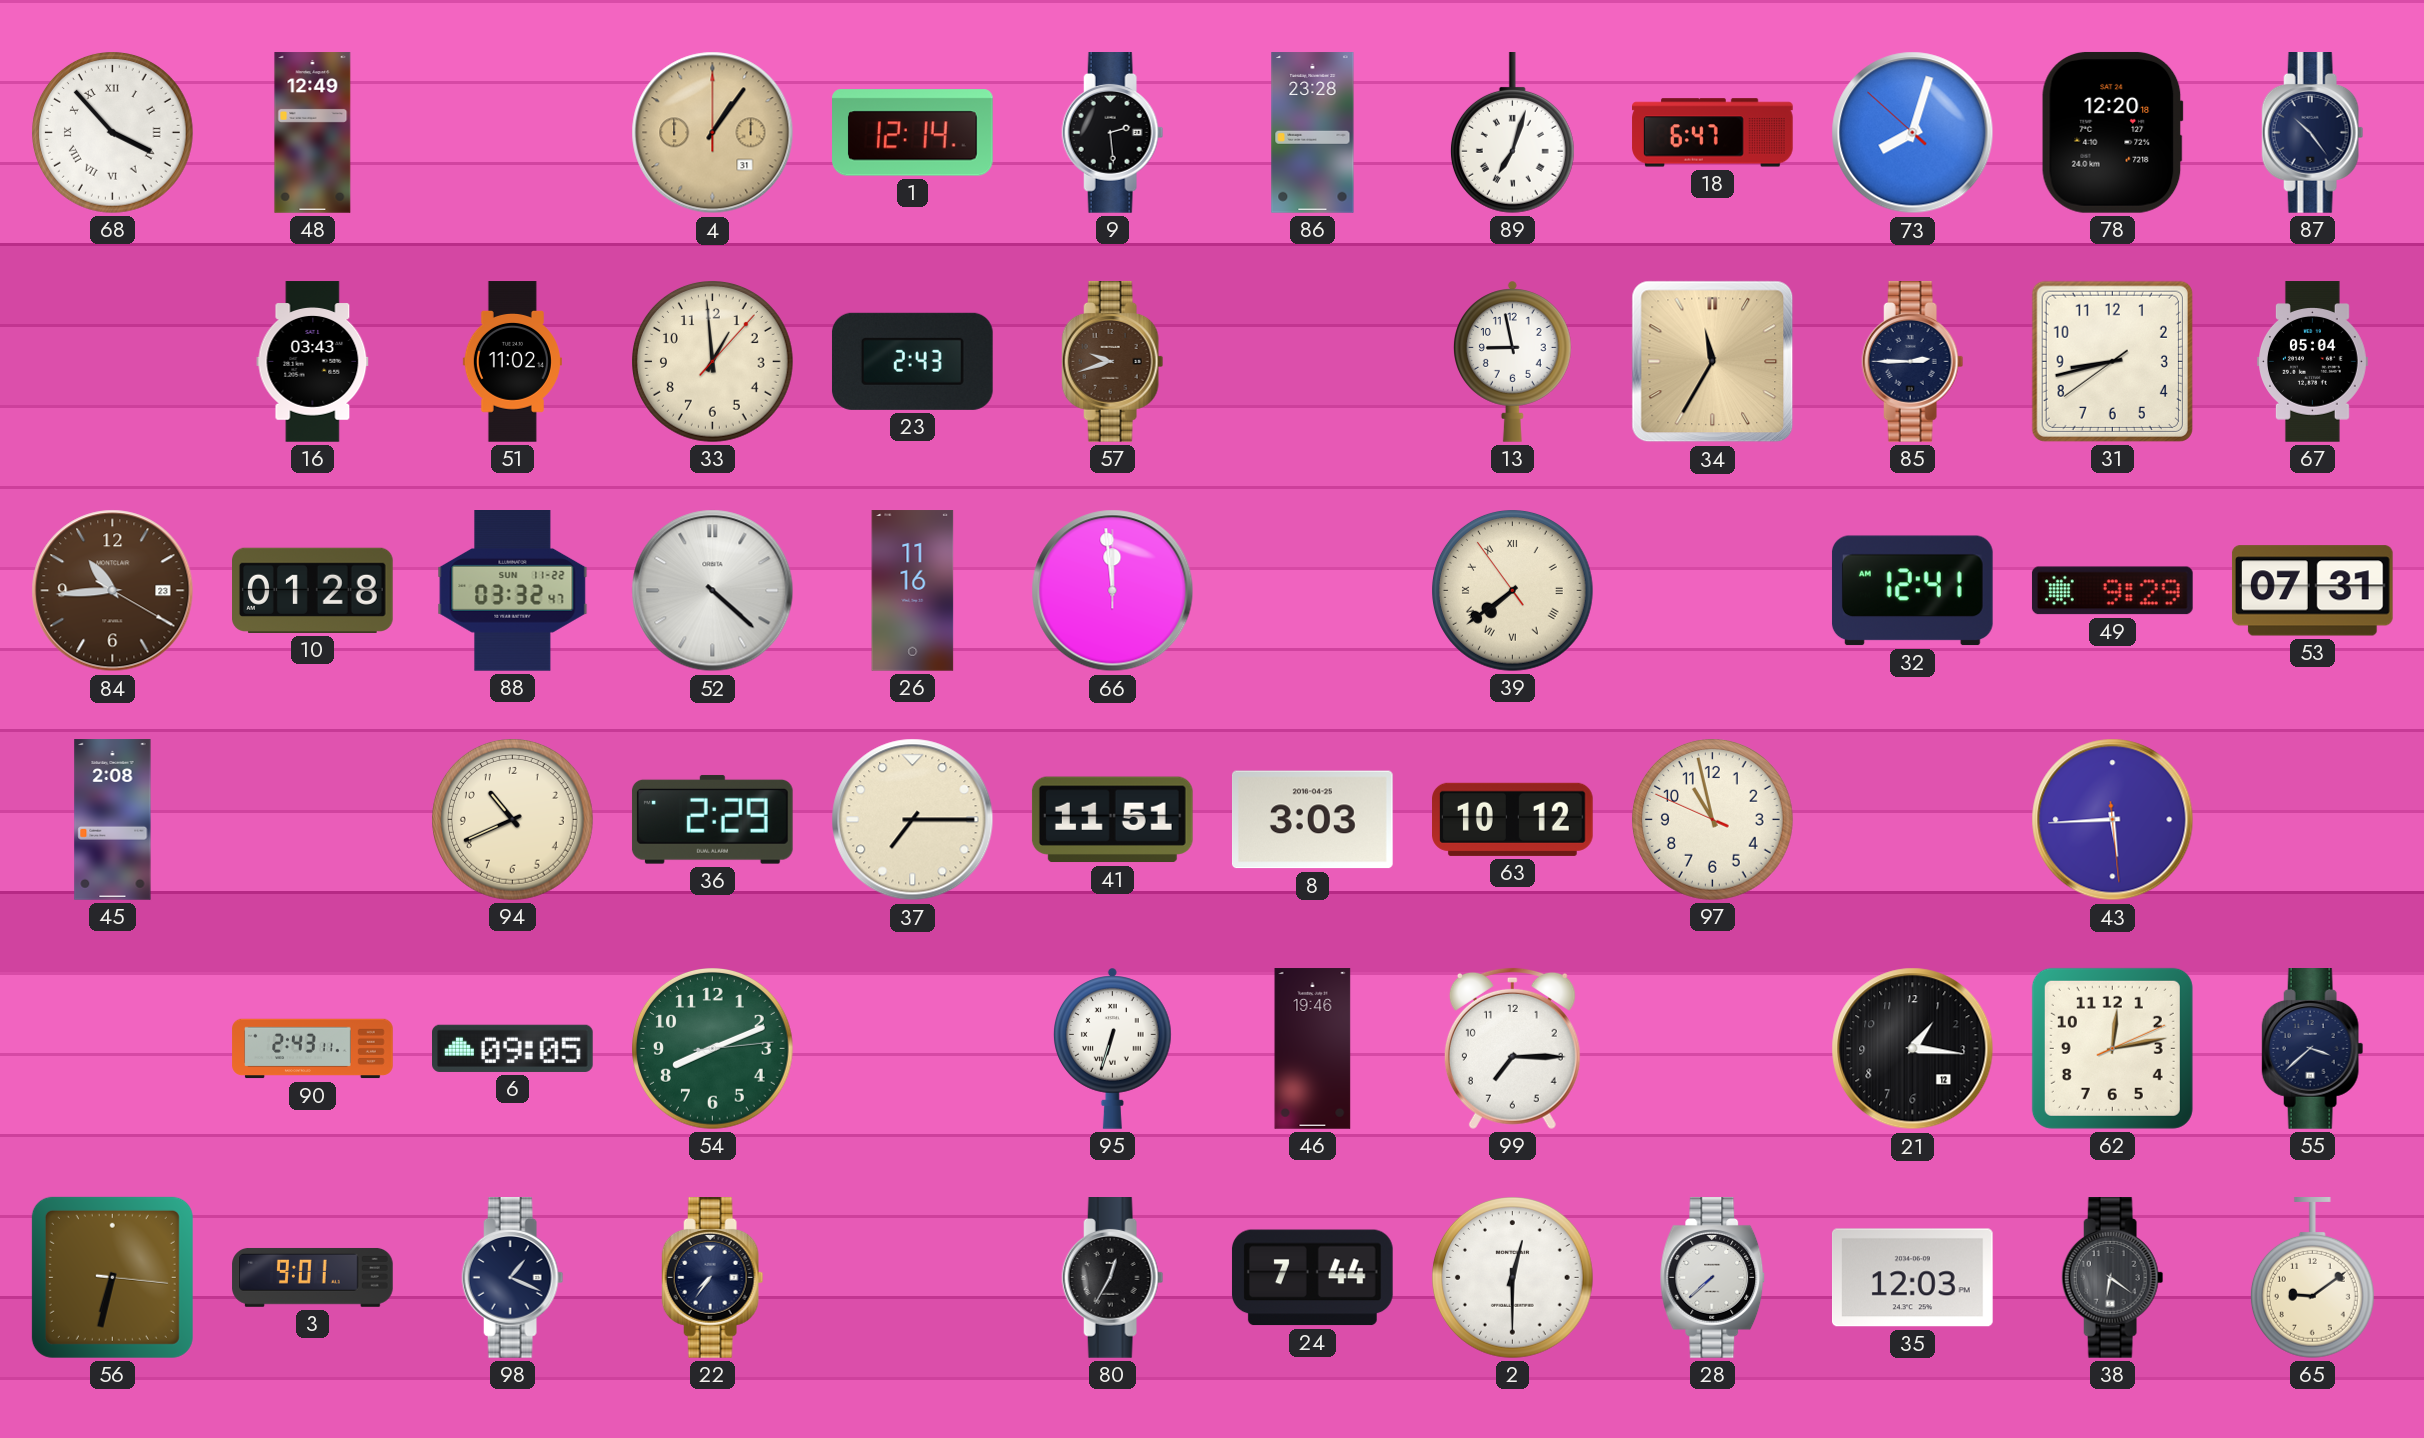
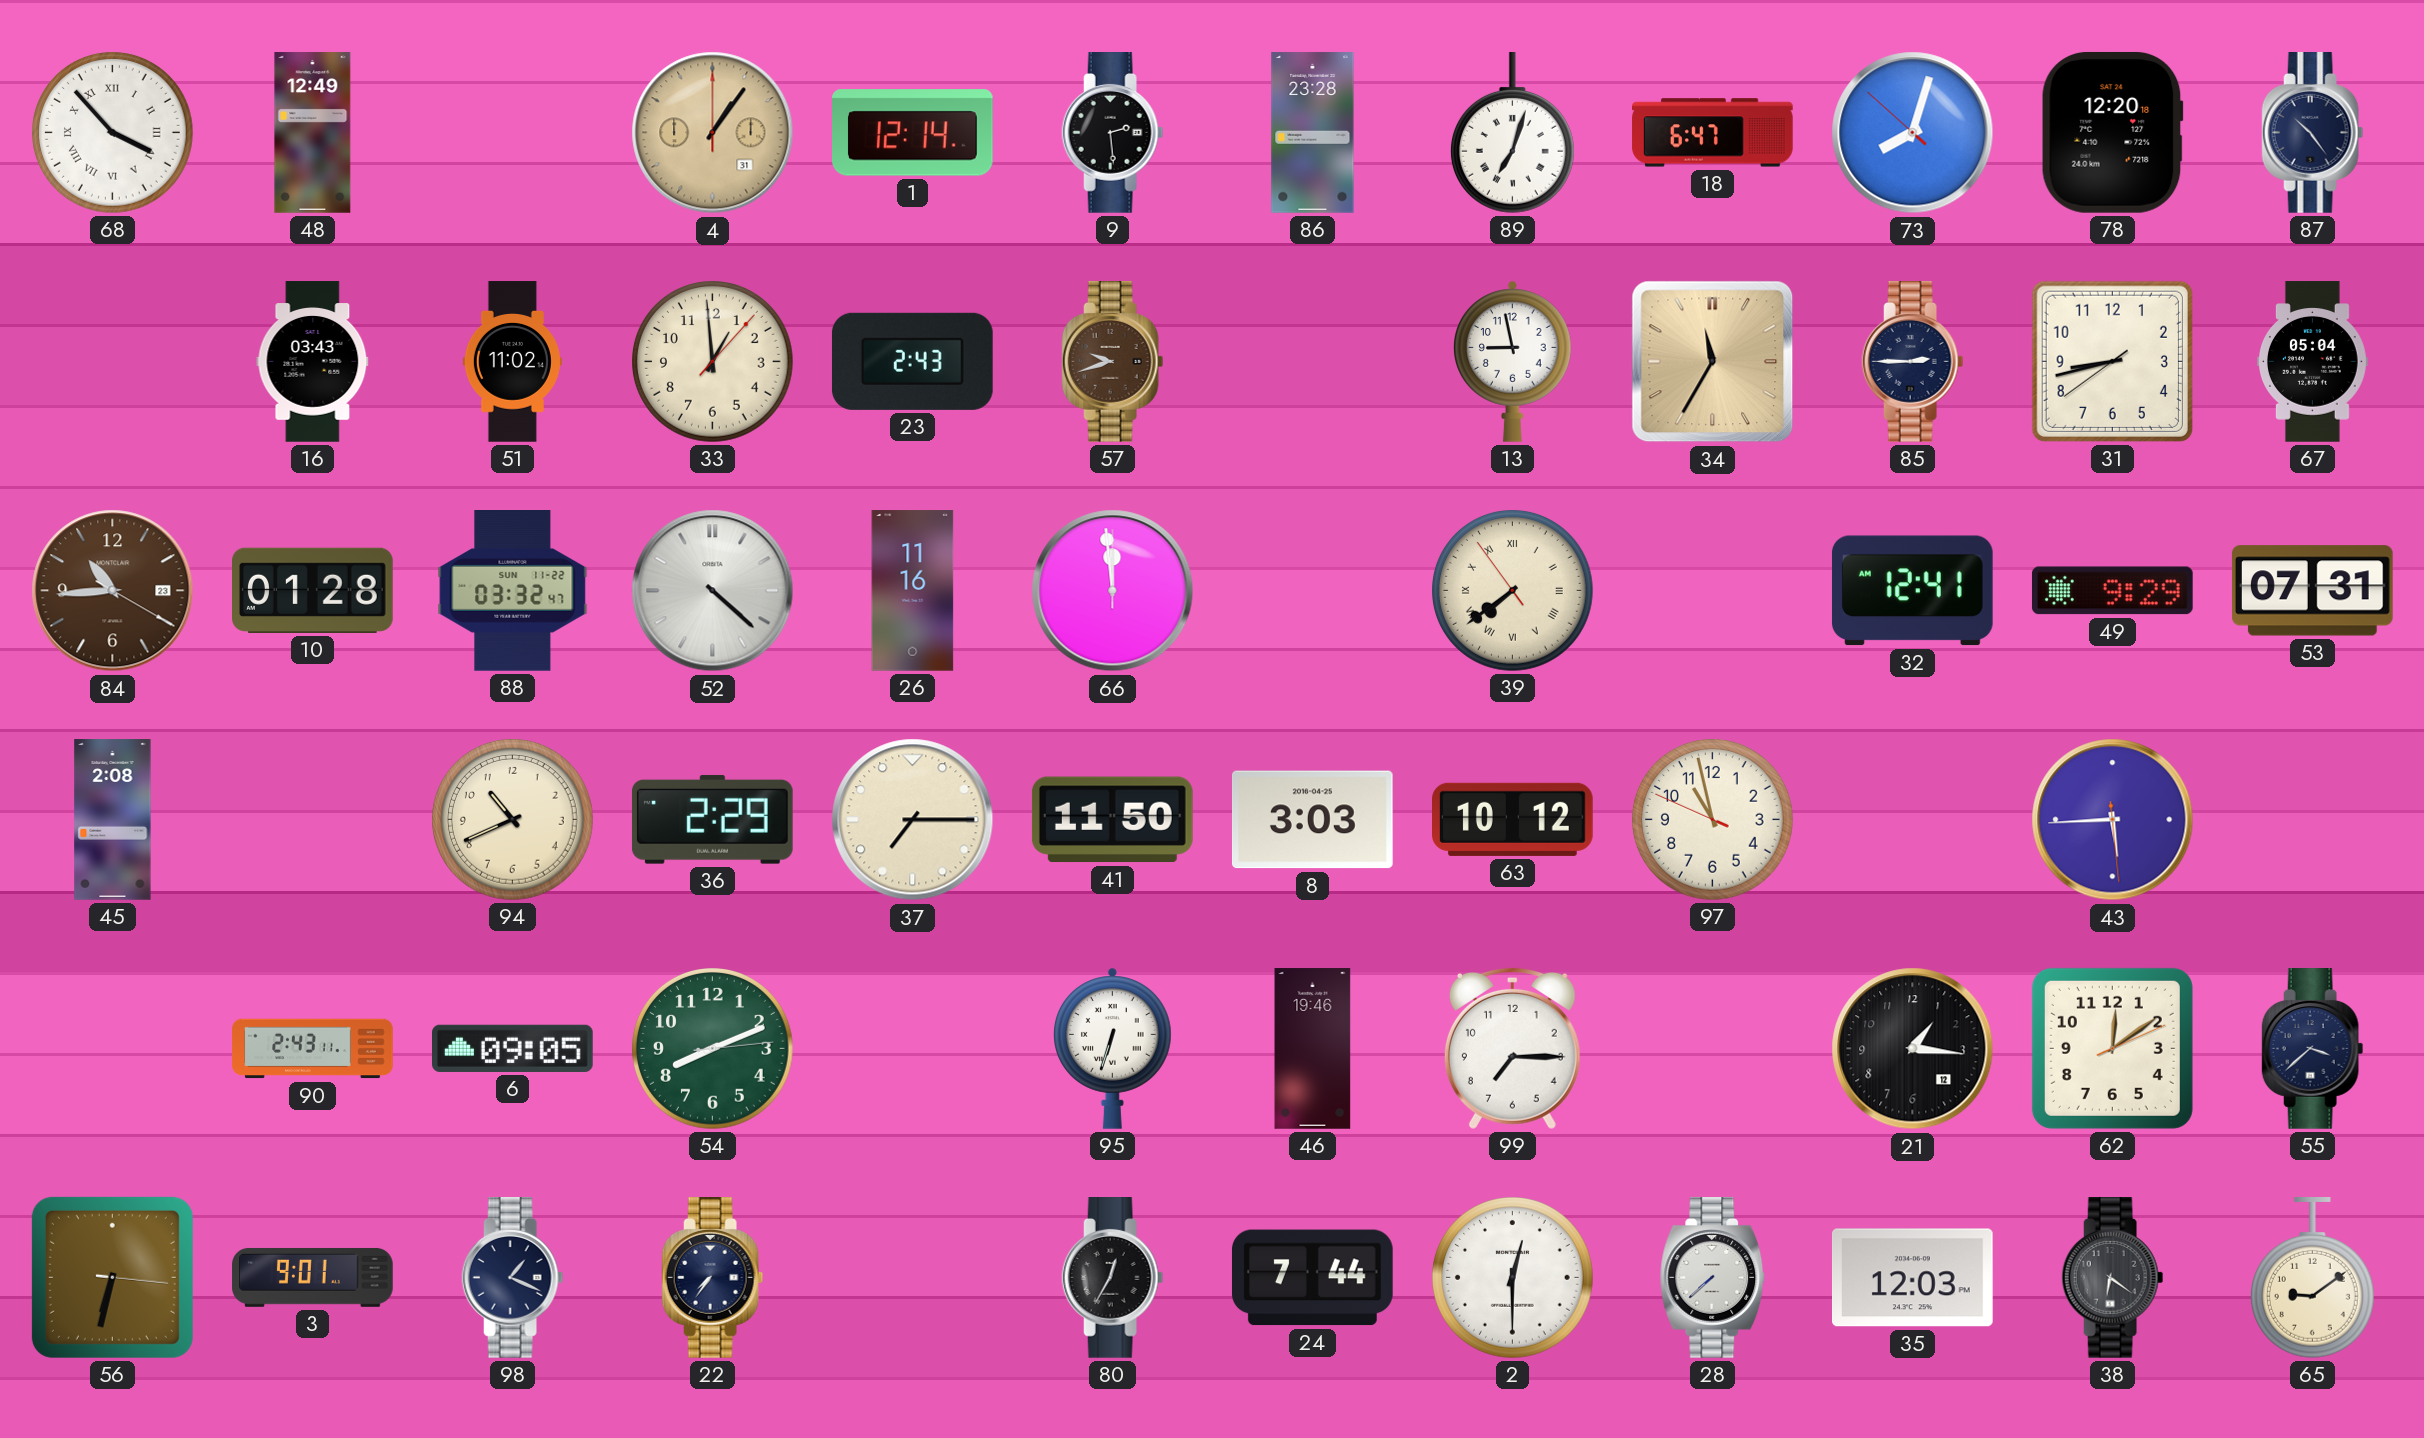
41: 11:51 -> 11:50 (1112, 820)
62: 12:13 -> 12:09 (2112, 1048)
